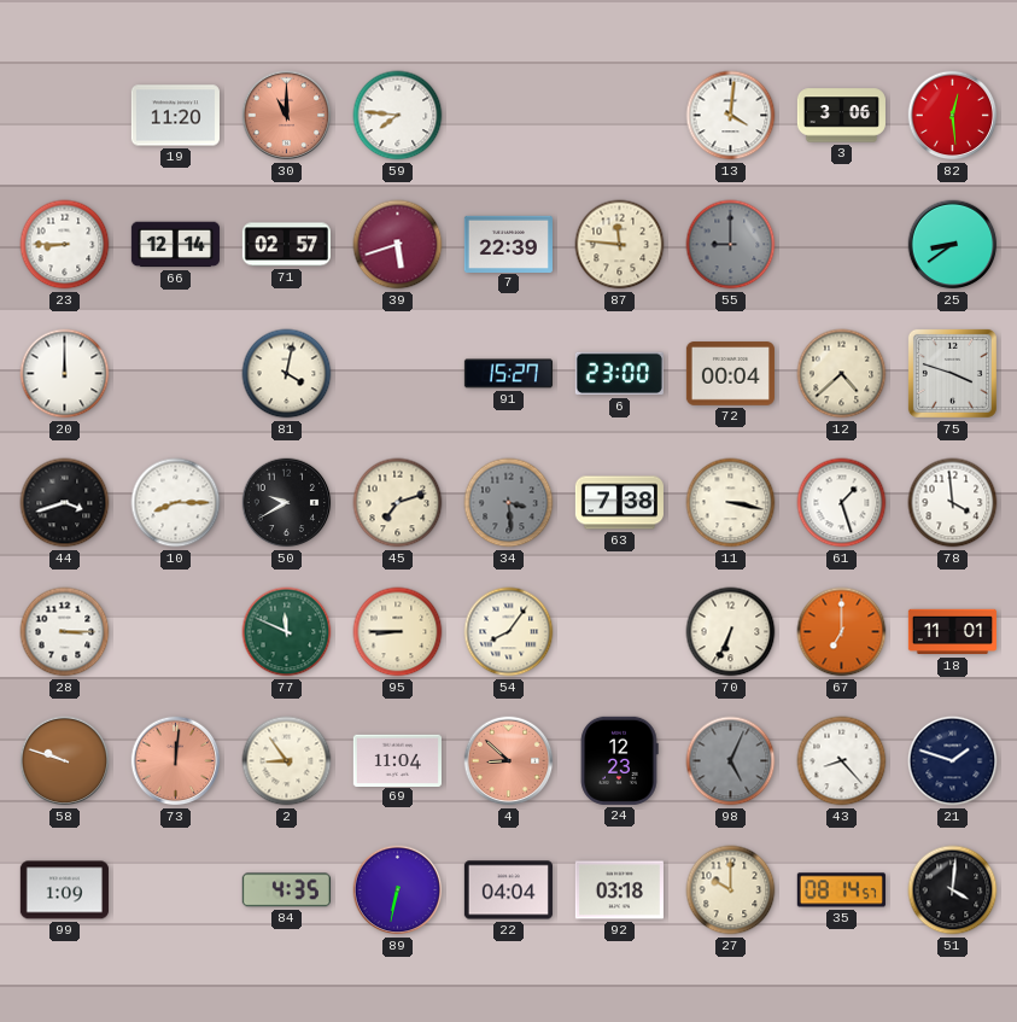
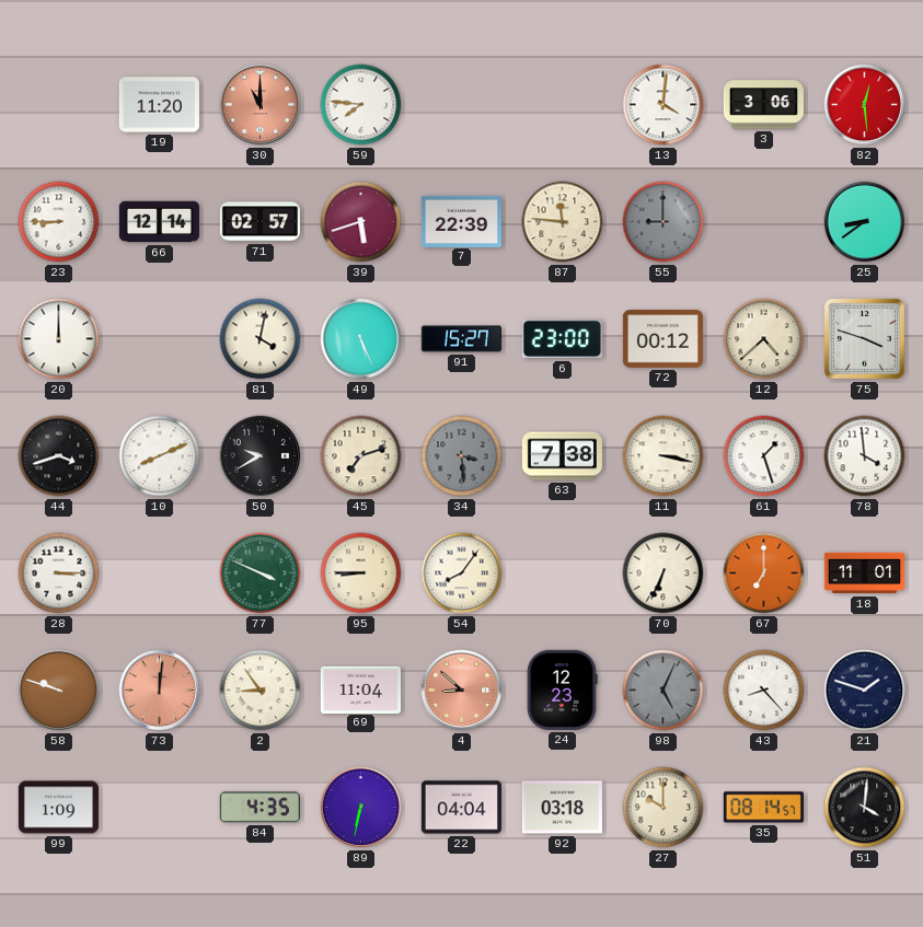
49: none -> 5:26 (361, 339)
72: 00:04 -> 00:12 (662, 339)
10: 8:15 -> 8:11 (160, 456)
77: 11:49 -> 3:49 (261, 573)
